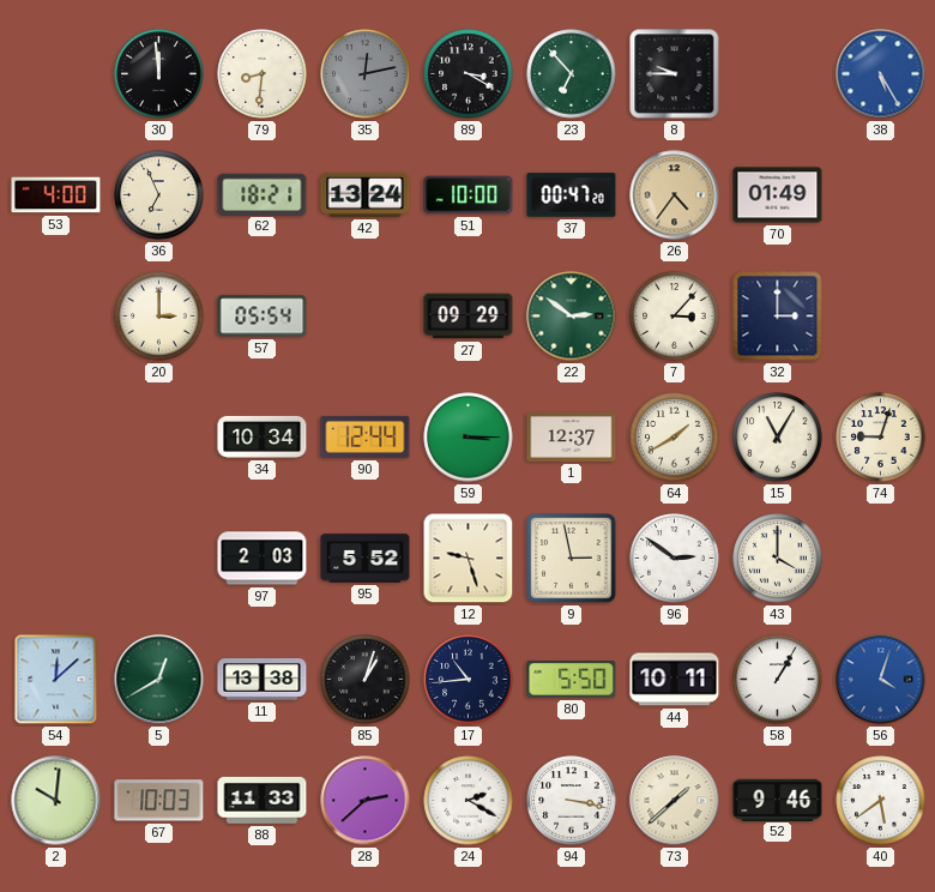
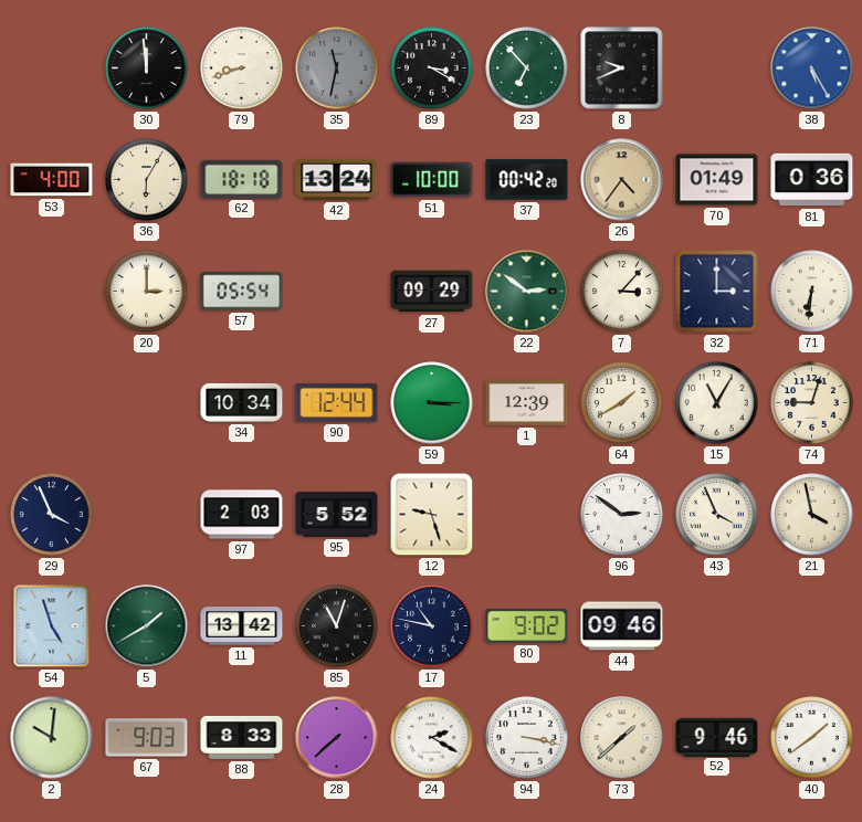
79: 8:31 -> 8:42 (242, 68)
35: 12:13 -> 11:32 (337, 68)
8: 9:45 -> 9:41 (622, 68)
36: 6:56 -> 6:05 (147, 180)
62: 18:21 -> 18:18 (242, 179)
37: 00:47 -> 00:42 (527, 180)
81: none -> 0:36 (812, 180)
71: none -> 6:31 (812, 292)
1: 12:37 -> 12:39 (527, 402)
29: none -> 3:56 (52, 515)
9: 2:58 -> none (572, 559)
43: 4:00 -> 3:56 (717, 515)
21: none -> 3:58 (812, 515)
54: 12:08 -> 4:57 (52, 626)
5: 12:40 -> 1:40 (147, 626)
11: 13:38 -> 13:42 (242, 626)
85: 1:03 -> 11:03 (337, 626)
17: 10:44 -> 10:47 (432, 626)
80: 5:50 -> 9:02 (527, 626)
44: 10:11 -> 09:46 (622, 626)
58: 1:05 -> none (778, 680)
56: 4:03 -> none (881, 680)
67: 10:03 -> 9:03 (147, 738)
88: 11:33 -> 8:33 (242, 738)
28: 2:38 -> 7:38 (337, 738)
40: 5:39 -> 1:39 (812, 738)
